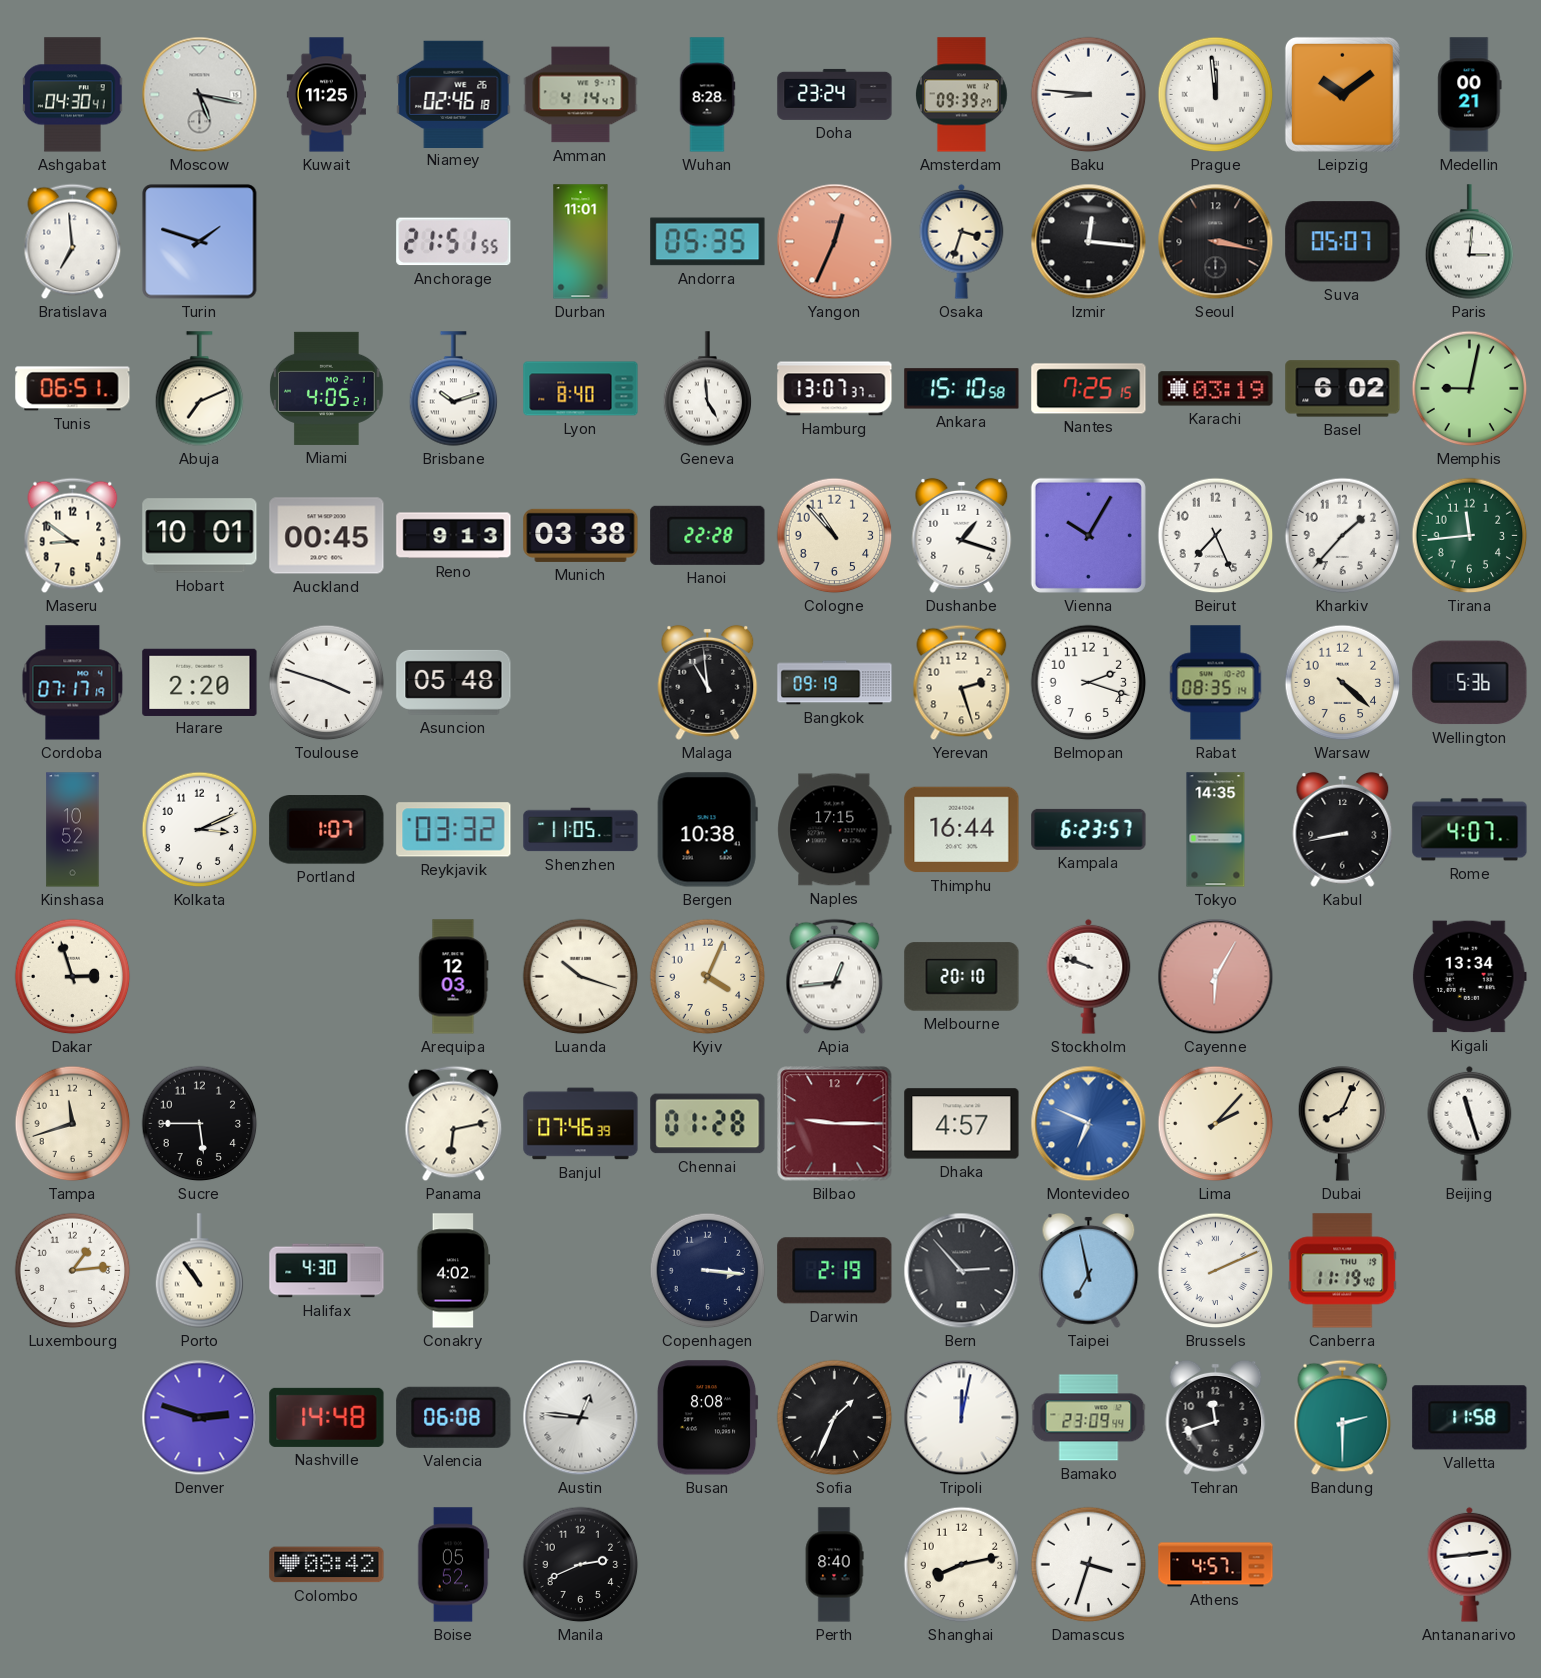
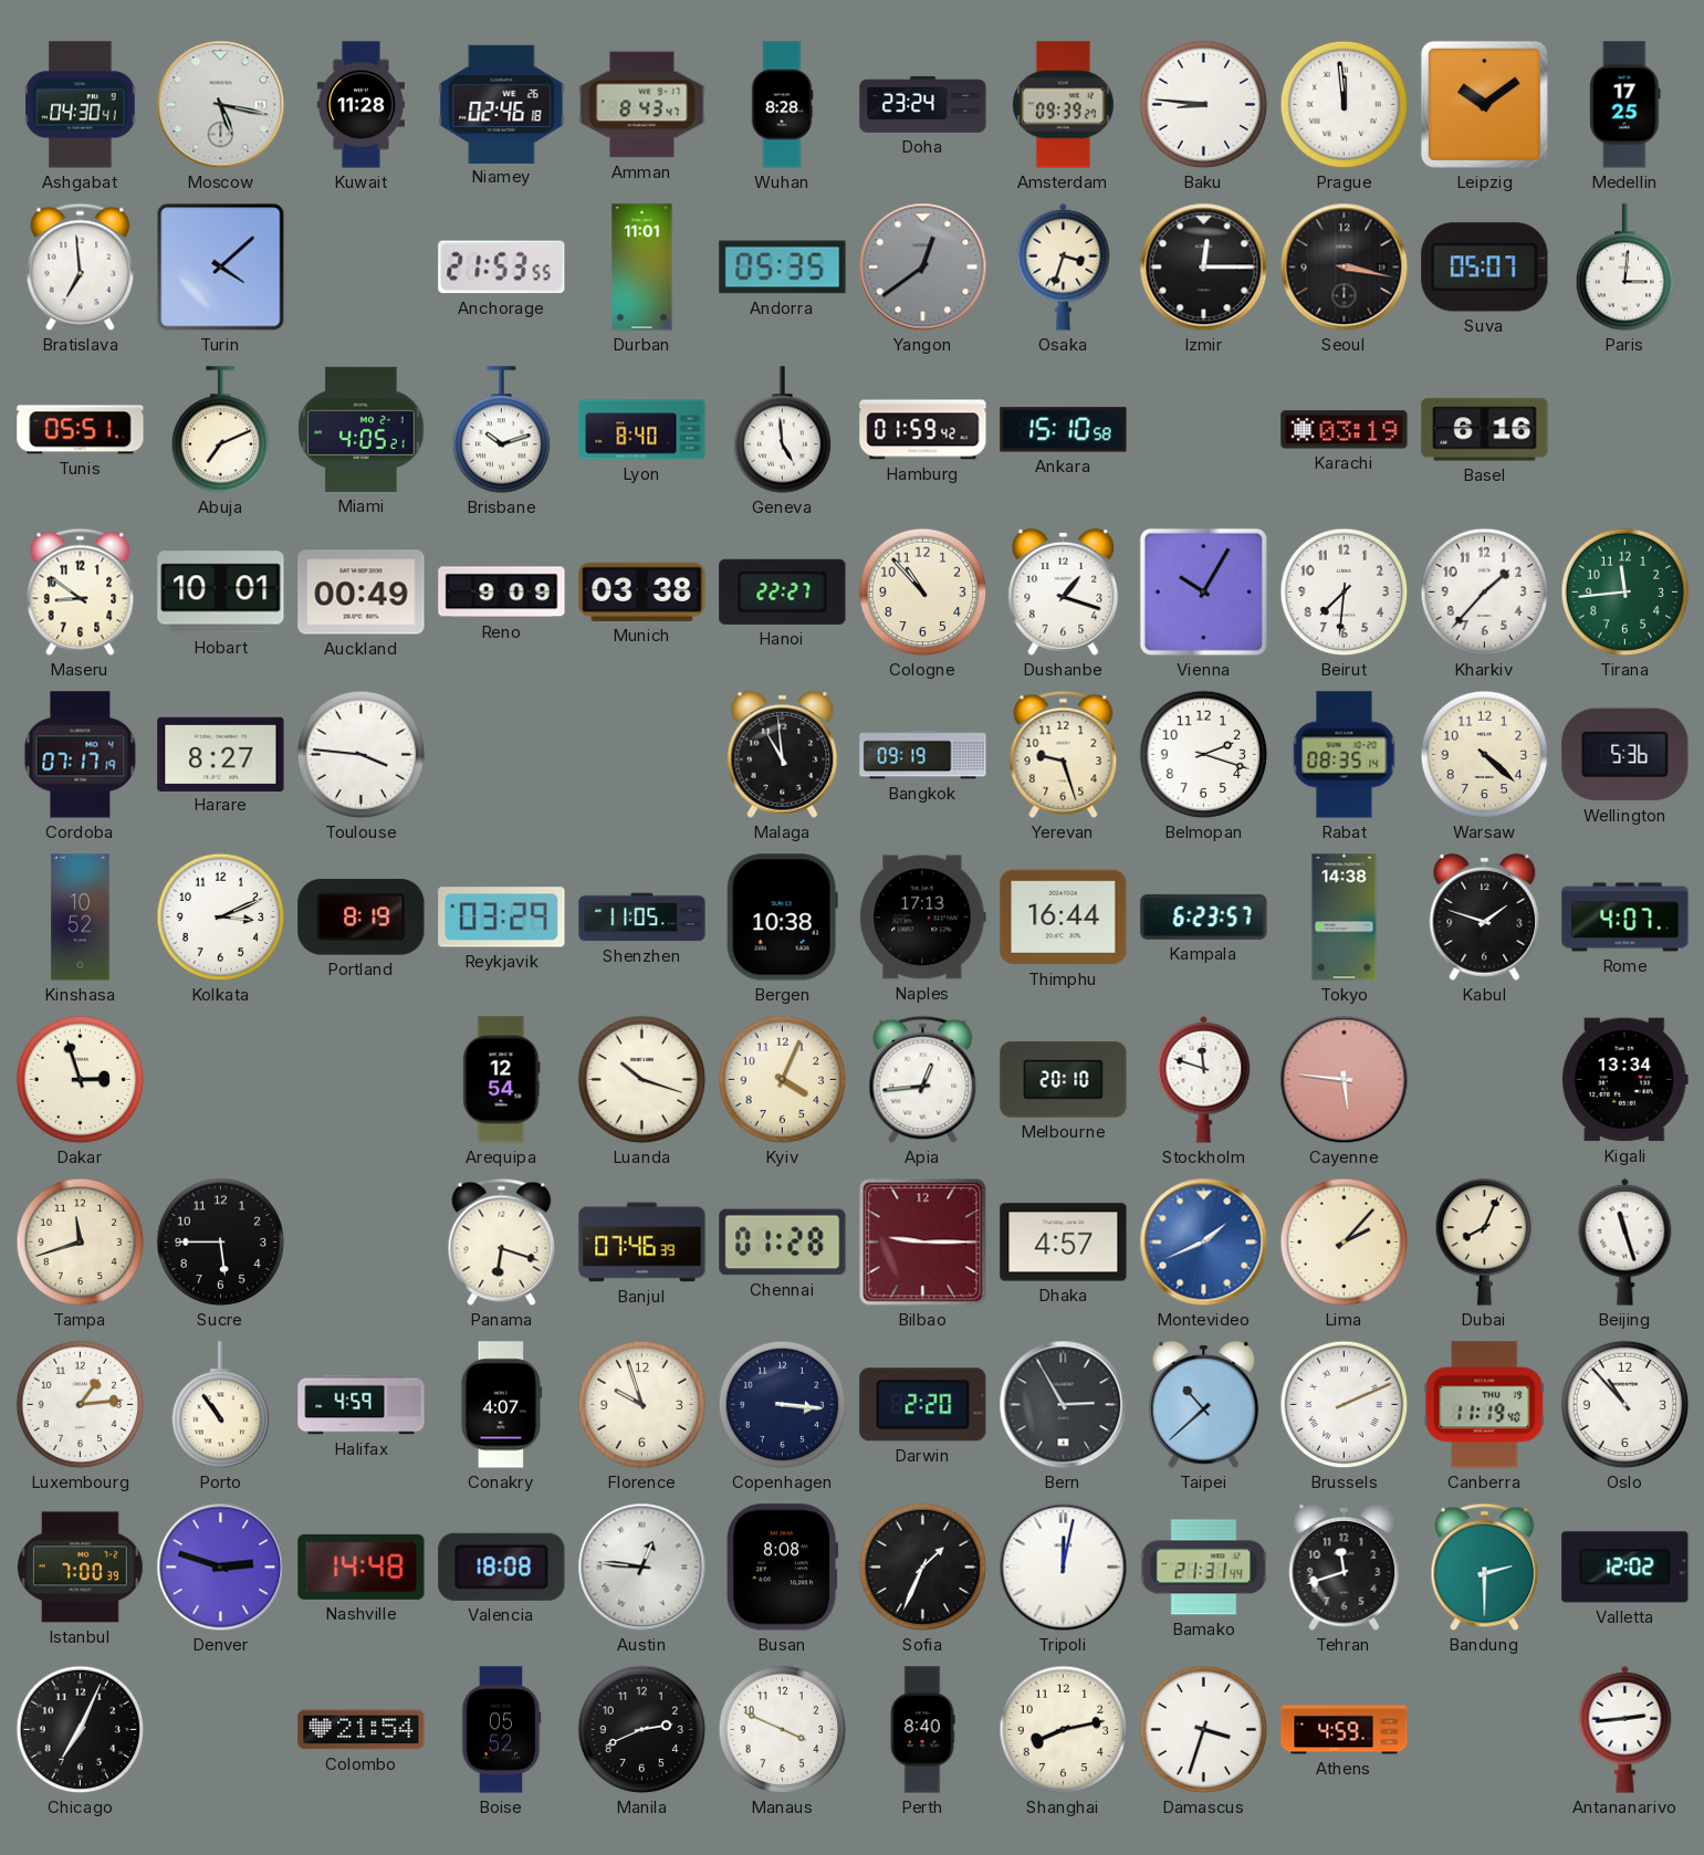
Kuwait: 11:25 -> 11:28 (360, 105)
Amman: 4:14 -> 8:43 (642, 105)
Medellin: 00:21 -> 17:25 (1625, 105)
Turin: 1:48 -> 4:08 (221, 268)
Anchorage: 21:51 -> 21:53 (502, 268)
Yangon: 12:34 -> 12:39 (923, 268)
Yangon dial: salmon -> grey (923, 268)
Izmir: 12:16 -> 12:15 (1204, 268)
Tunis: 06:51 -> 05:51 (81, 430)
Hamburg: 13:07 -> 01:59 (923, 430)
Nantes: 7:25 -> none (1089, 389)
Basel: 6:02 -> 6:16 (1485, 430)
Memphis: 9:02 -> none (1470, 389)
Auckland: 00:45 -> 00:49 (362, 593)
Reno: 9:13 -> 9:09 (502, 593)
Hanoi: 22:28 -> 22:27 (783, 591)
Beirut: 7:26 -> 7:31 (1345, 593)
Harare: 2:20 -> 8:27 (221, 754)
Toulouse: 3:48 -> 3:46 (362, 755)
Asuncion: 05:48 -> none (454, 682)
Yerevan: 2:27 -> 9:27 (1064, 755)
Portland: 1:07 -> 8:19 (362, 918)
Reykjavik: 03:32 -> 03:29 (502, 918)
Naples: 17:15 -> 17:13 (923, 918)
Tokyo: 14:35 -> 14:38 (1345, 918)
Kabul: 8:43 -> 1:48 (1485, 916)
Arequipa: 12:03 -> 12:54 (502, 1080)
Stockholm: 9:48 -> 11:48 (1204, 1079)
Cayenne: 6:05 -> 5:46 (1345, 1080)
Panama: 6:13 -> 6:18 (502, 1243)
Montevideo: 6:49 -> 1:41 (1204, 1243)
Halifax: 4:30 -> 4:59 (362, 1405)
Conakry: 4:02 -> 4:07 (502, 1405)
Florence: none -> 9:57 (642, 1405)
Darwin: 2:19 -> 2:20 (923, 1405)
Bern: 2:53 -> 2:55 (1064, 1405)
Taipei: 6:58 -> 10:38 (1204, 1404)
Oslo: none -> 10:53 (1625, 1405)
Istanbul: none -> 7:00 (80, 1568)
Valencia: 06:08 -> 18:08 (502, 1566)
Bamako: 23:09 -> 21:31 (1204, 1568)
Valletta: 11:58 -> 12:02 (1625, 1568)
Chicago: none -> 7:04 (81, 1730)
Colombo: 08:42 -> 21:54 (362, 1730)
Manaus: none -> 3:49 (783, 1730)
Athens: 4:57 -> 4:59 (1345, 1730)
